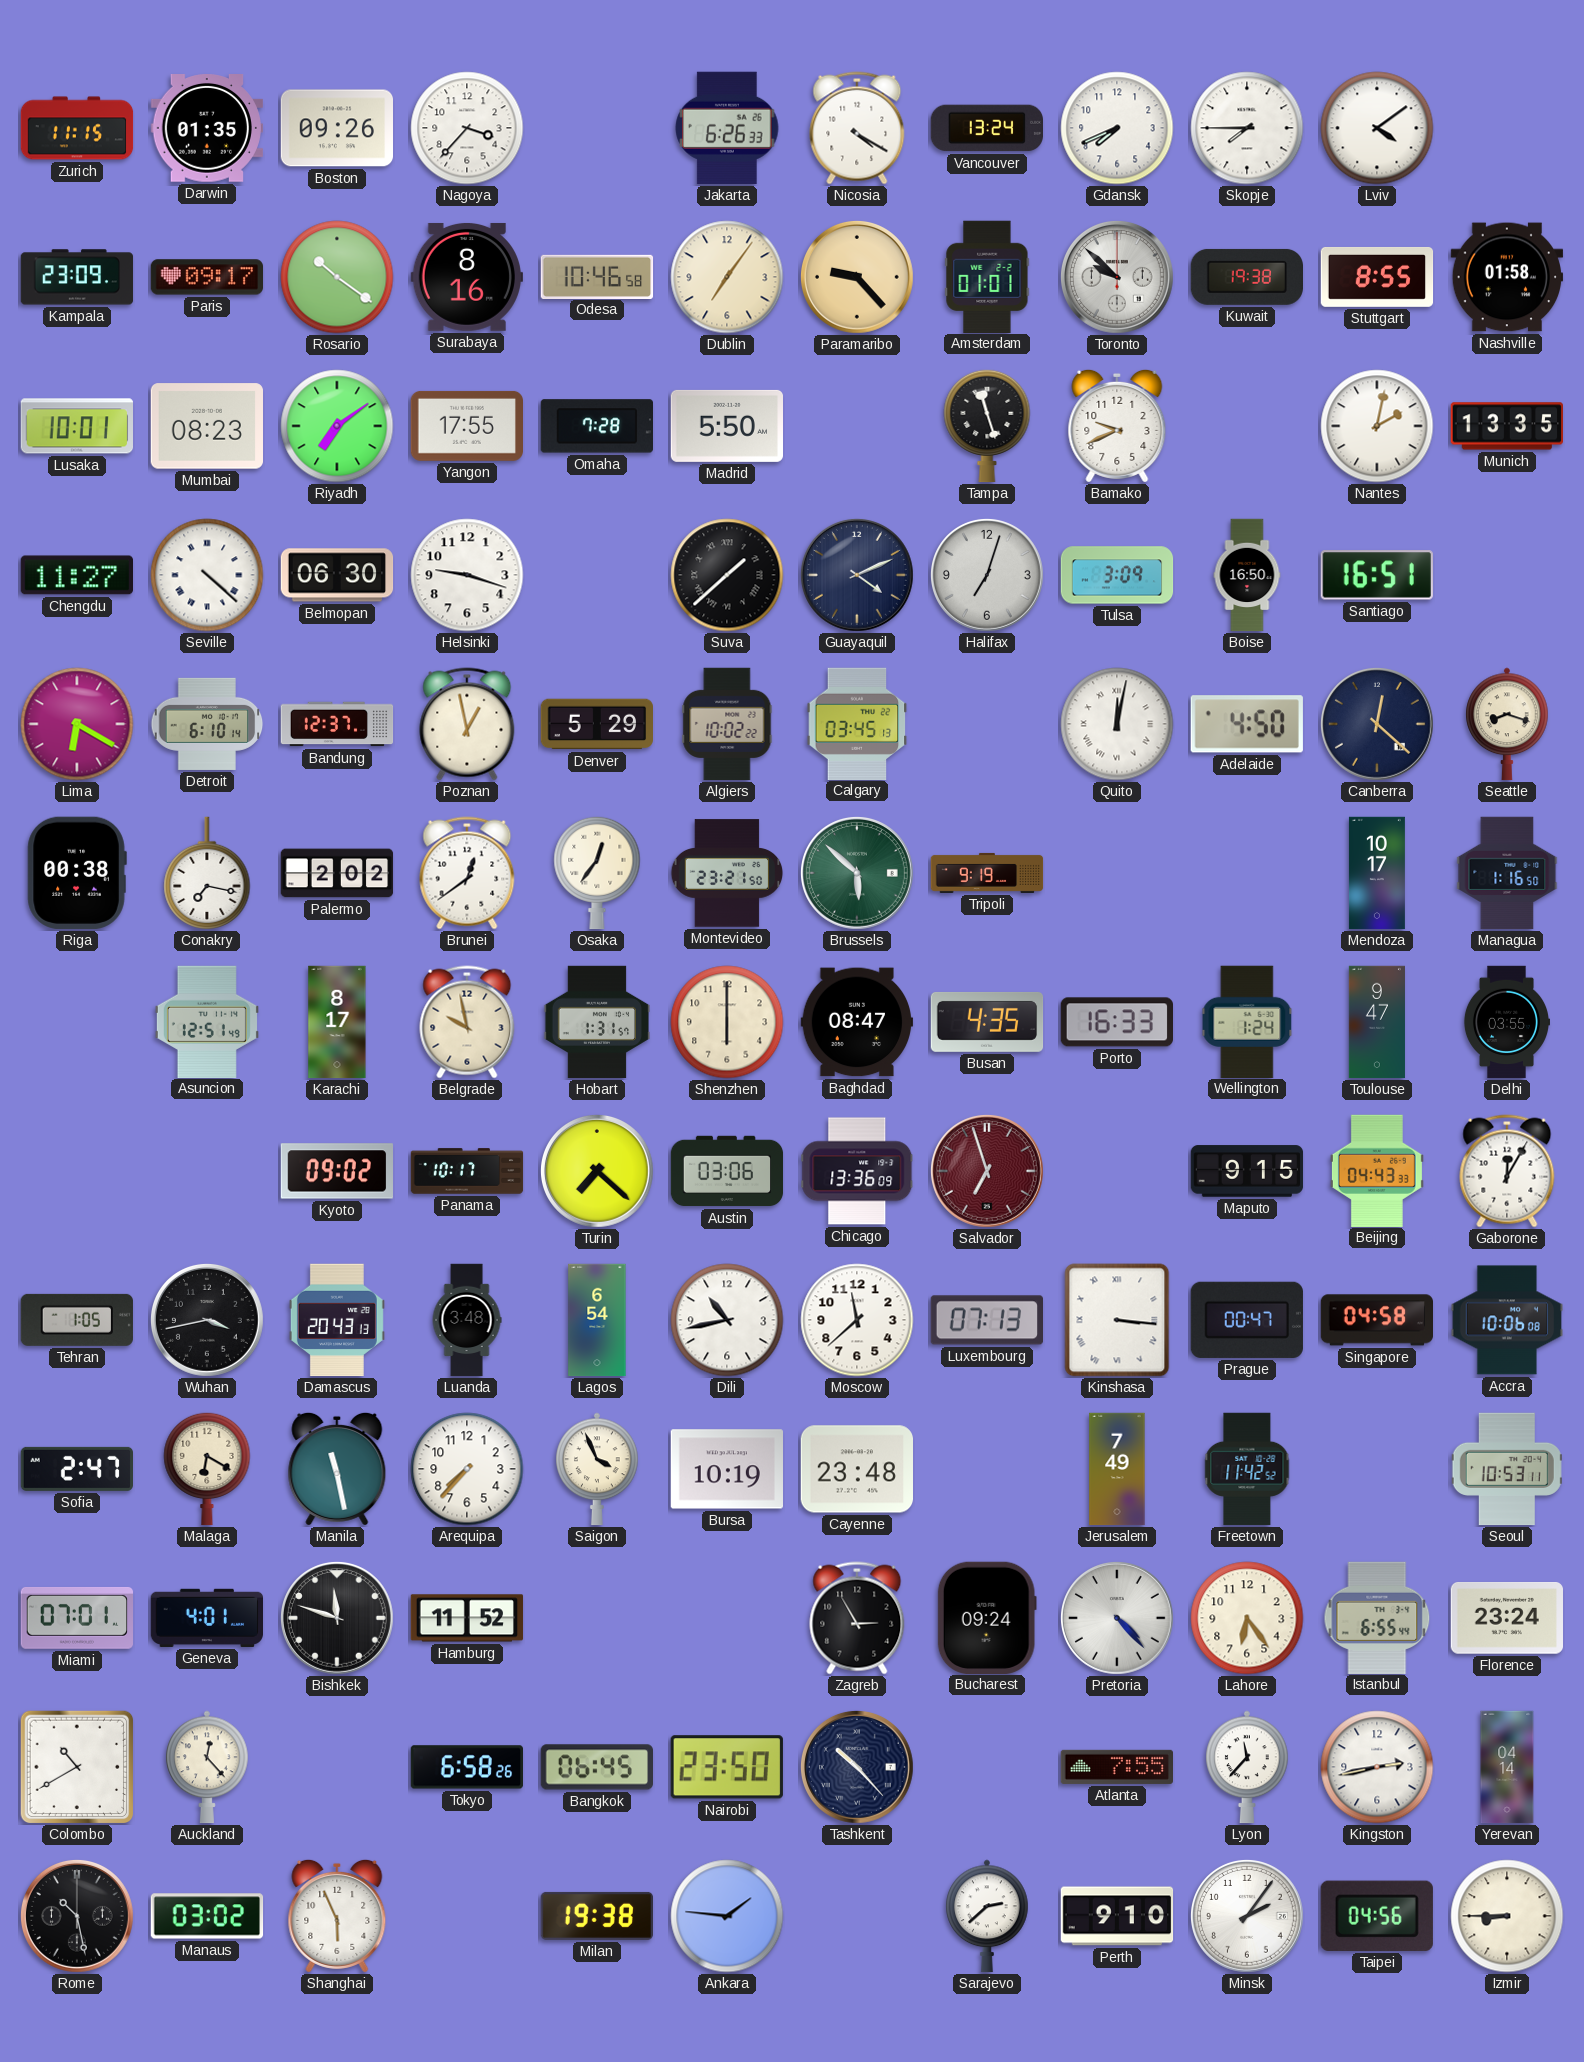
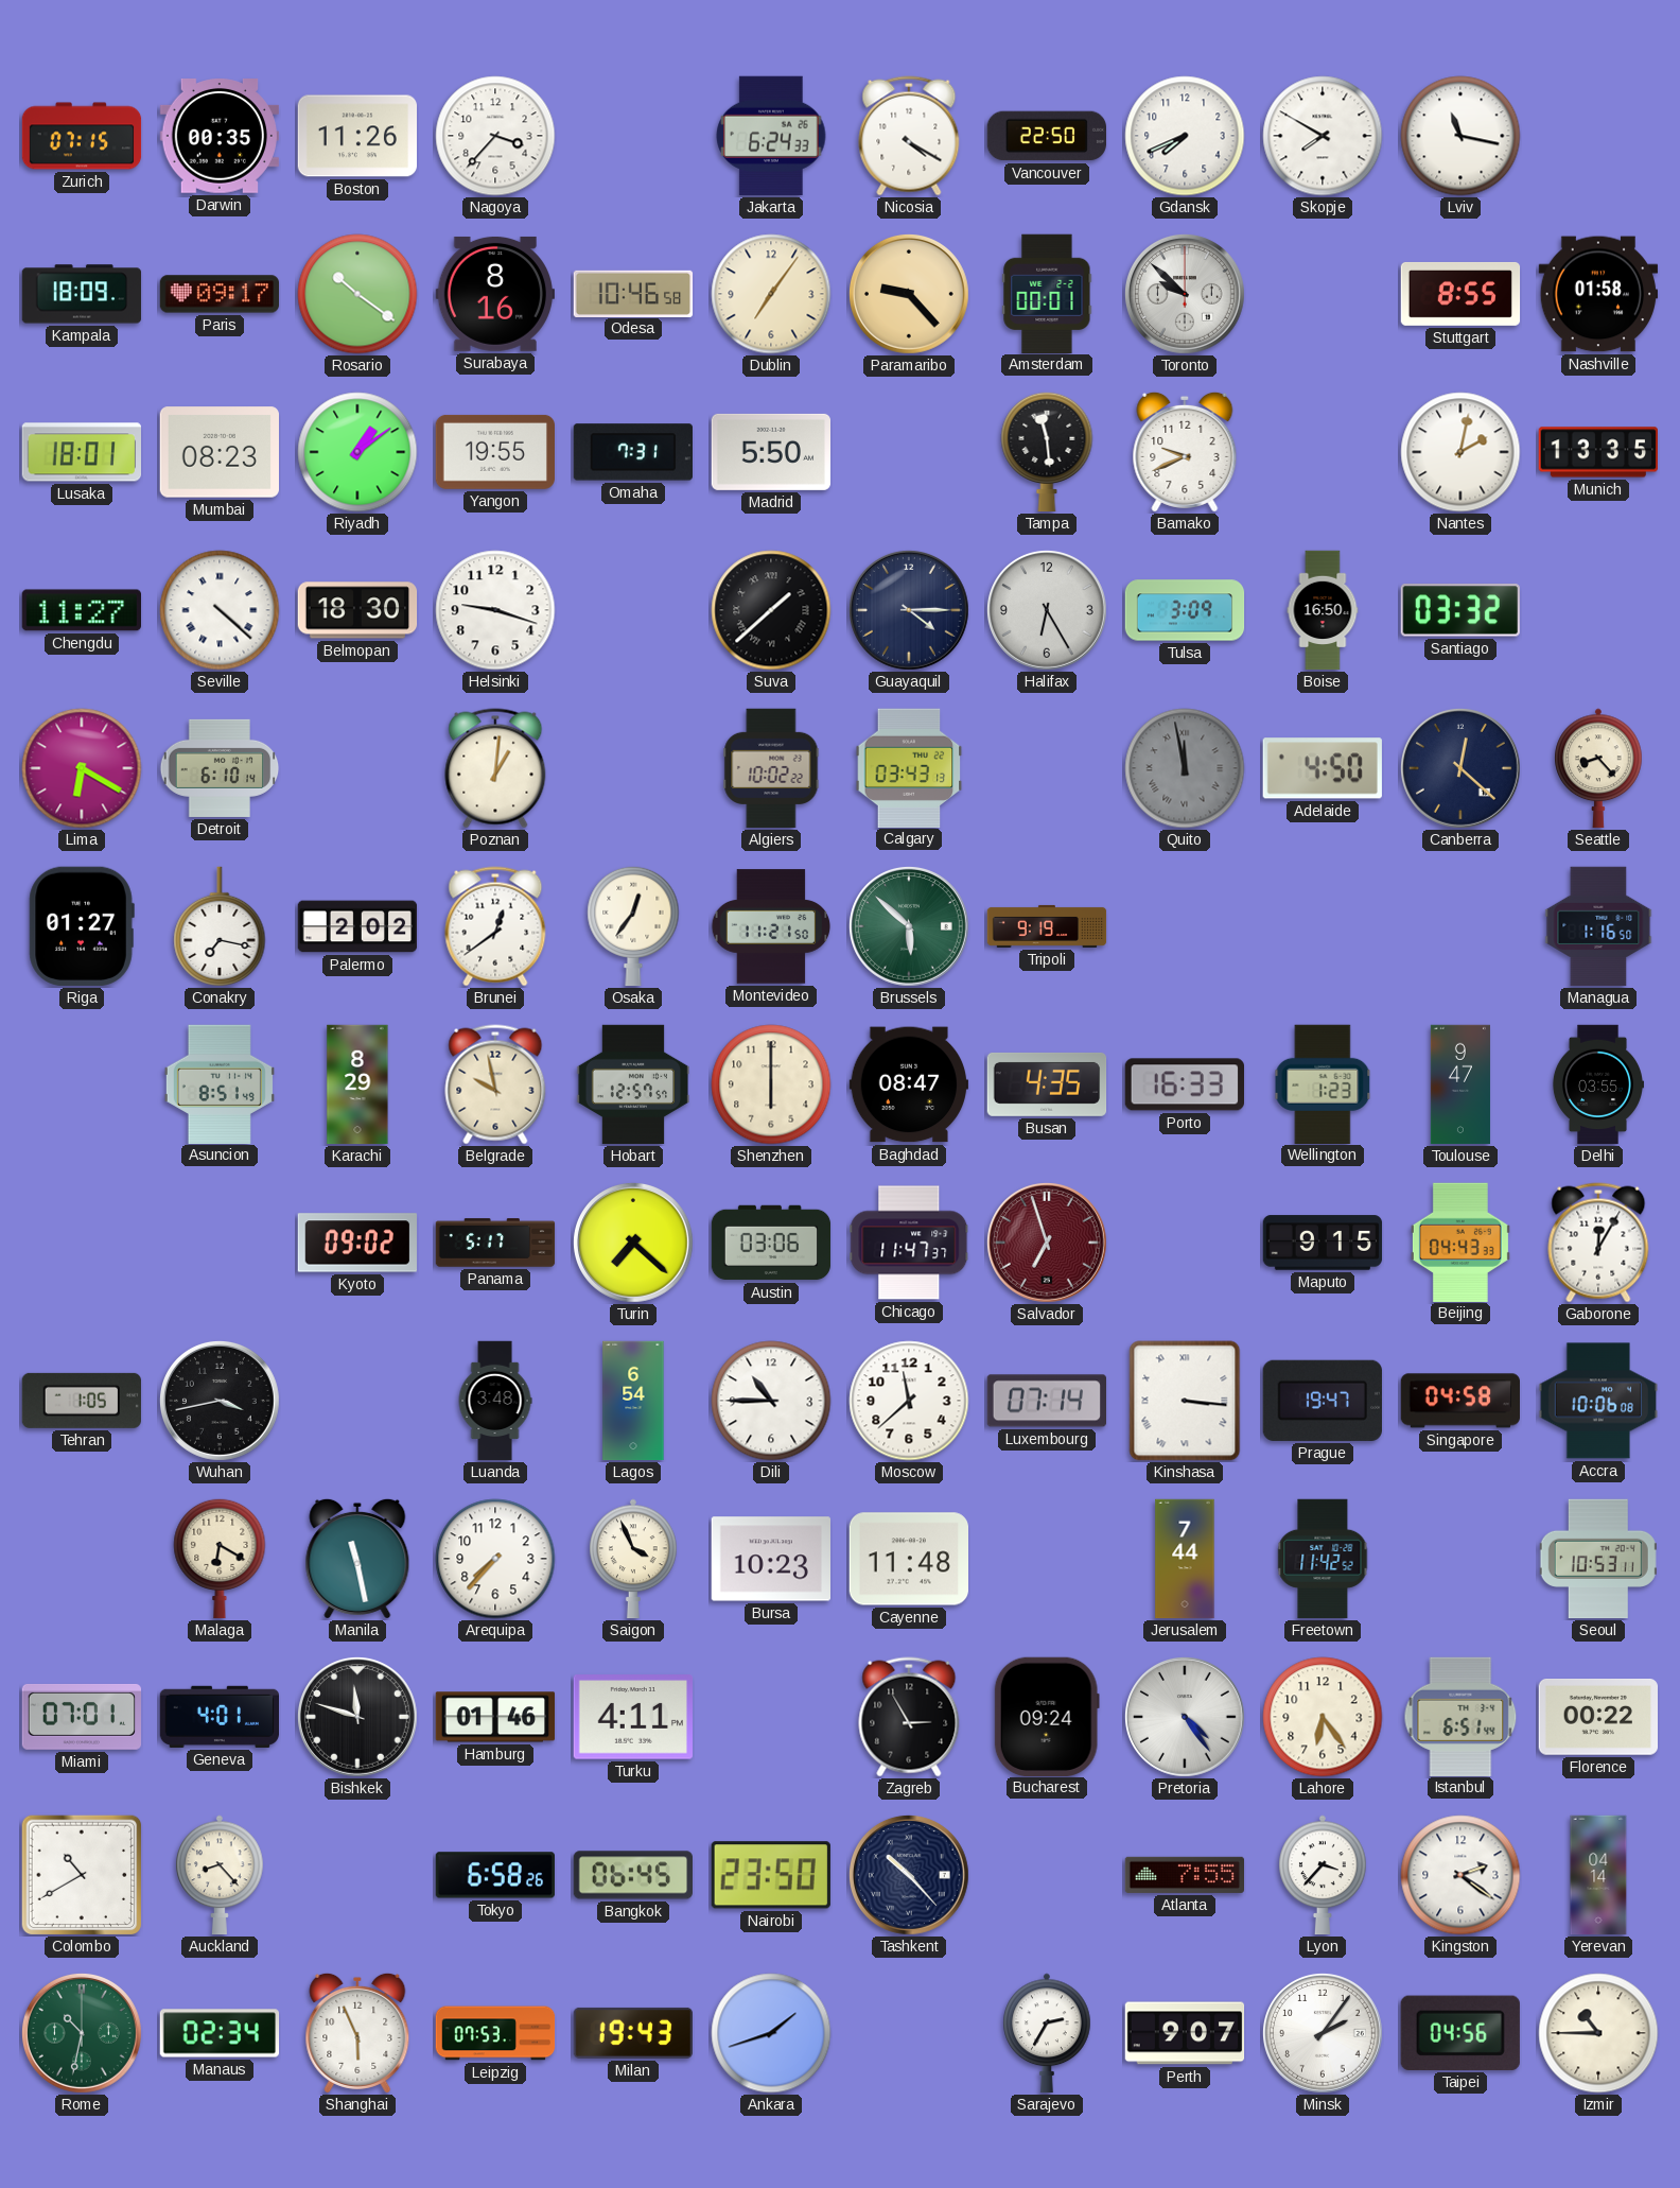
Zurich: 11:15 -> 07:15 (82, 136)
Darwin: 01:35 -> 00:35 (218, 137)
Boston: 09:26 -> 11:26 (356, 136)
Jakarta: 6:26 -> 6:24 (771, 136)
Vancouver: 13:24 -> 22:50 (1046, 136)
Skopje: 7:45 -> 7:50 (1323, 136)
Lviv: 4:09 -> 11:17 (1460, 136)
Kampala: 23:09 -> 18:09 (82, 294)
Amsterdam: 01:01 -> 00:01 (1047, 293)
Kuwait: 19:38 -> none (1246, 277)
Lusaka: 10:01 -> 18:01 (81, 452)
Riyadh: 7:09 -> 1:09 (357, 452)
Yangon: 17:55 -> 19:55 (494, 452)
Omaha: 7:28 -> 7:31 (632, 452)
Tampa: 11:27 -> 11:29 (1047, 452)
Belmopan: 06:30 -> 18:30 (357, 610)
Guayaquil: 4:11 -> 4:15 (909, 610)
Halifax: 7:03 -> 6:25 (1047, 610)
Santiago: 16:51 -> 03:32 (1460, 610)
Bandung: 12:37 -> none (337, 724)
Poznan: 12:58 -> 1:01 (495, 768)
Denver: 5:29 -> none (597, 724)
Calgary: 03:45 -> 03:43 (909, 767)
Quito: 12:02 -> 11:58 (1185, 768)
Quito dial: white -> grey (1185, 768)
Seattle: 8:18 -> 8:23 (1598, 768)
Riga: 00:38 -> 01:27 (82, 926)
Montevideo: 23:21 -> 11:21 (771, 926)
Mendoza: 10:17 -> none (1377, 873)
Asuncion: 12:51 -> 8:51 (220, 1083)
Karachi: 8:17 -> 8:29 (357, 1084)
Hobart: 1:31 -> 12:57 (632, 1084)
Wellington: 1:24 -> 1:23 (1323, 1083)
Panama: 10:17 -> 5:17 (495, 1243)
Chicago: 13:36 -> 11:47 (909, 1243)
Damascus: 20:43 -> none (337, 1320)
Dili: 10:43 -> 10:45 (771, 1401)
Luxembourg: 07:13 -> 07:14 (1046, 1401)
Prague: 00:47 -> 19:47 (1323, 1401)
Sofia: 2:47 -> none (76, 1469)
Bursa: 10:19 -> 10:23 (770, 1559)
Cayenne: 23:48 -> 11:48 (908, 1559)
Jerusalem: 7:49 -> 7:44 (1185, 1559)
Hamburg: 11:52 -> 01:46 (495, 1717)
Turku: none -> 4:11 (632, 1717)
Pretoria: 4:23 -> 4:24 (1185, 1717)
Istanbul: 6:55 -> 6:51 (1460, 1716)
Florence: 23:24 -> 00:22 (1597, 1718)
Auckland: 12:23 -> 8:23 (220, 1875)
Lyon: 11:37 -> 3:37 (1323, 1875)
Kingston: 2:43 -> 2:21 (1460, 1875)
Rome: 10:28 -> 10:32 (82, 2033)
Rome dial: black -> green (82, 2033)
Manaus: 03:02 -> 02:34 (220, 2033)
Leipzig: none -> 07:53 (495, 2033)
Milan: 19:38 -> 19:43 (632, 2033)
Ankara: 1:46 -> 1:42 (771, 2033)
Sarajevo: 2:38 -> 2:35 (1047, 2033)
Perth: 9:10 -> 9:07 (1185, 2033)
Izmir: 8:45 -> 10:45 (1598, 2033)
